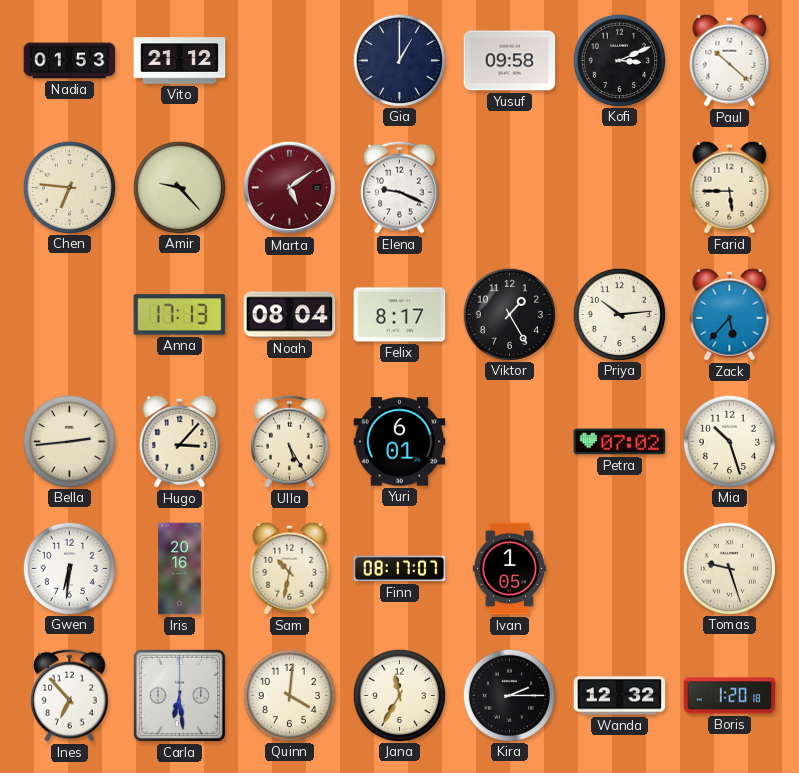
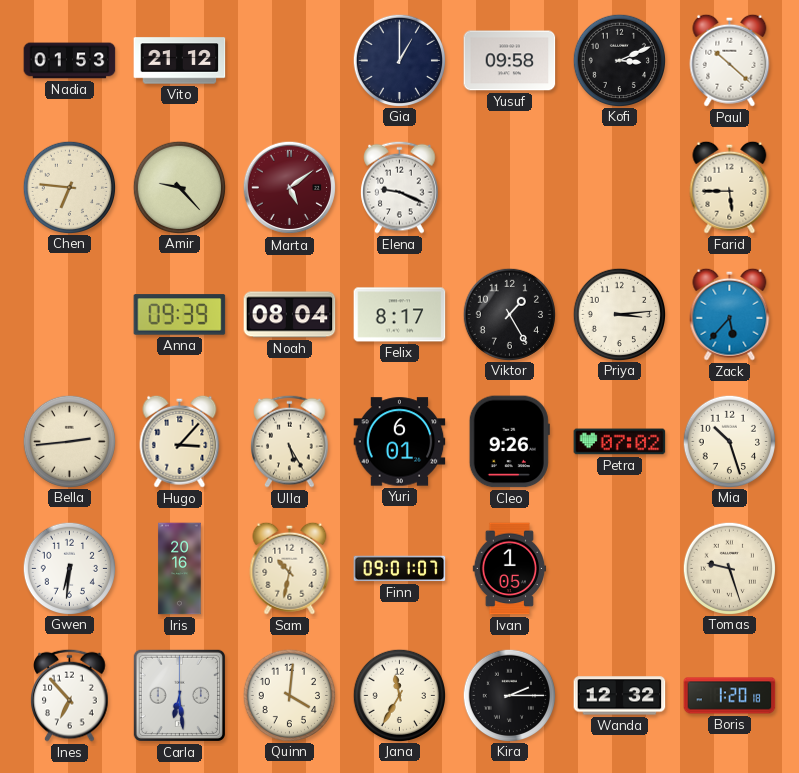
Anna: 17:13 -> 09:39 (180, 315)
Priya: 10:14 -> 3:14 (619, 314)
Cleo: none -> 9:26 (509, 442)
Finn: 08:17 -> 09:01 (400, 569)
